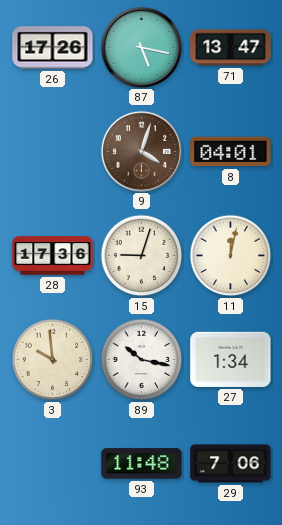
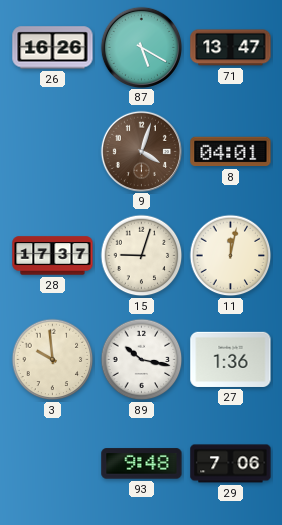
26: 17:26 -> 16:26 (53, 48)
87: 5:17 -> 5:20 (141, 47)
28: 17:36 -> 17:37 (53, 256)
27: 1:34 -> 1:36 (231, 359)
93: 11:48 -> 9:48 (142, 464)
